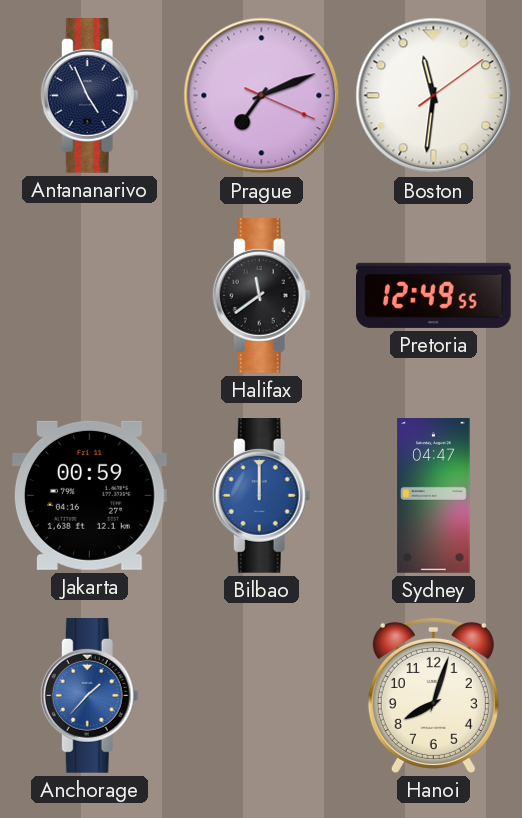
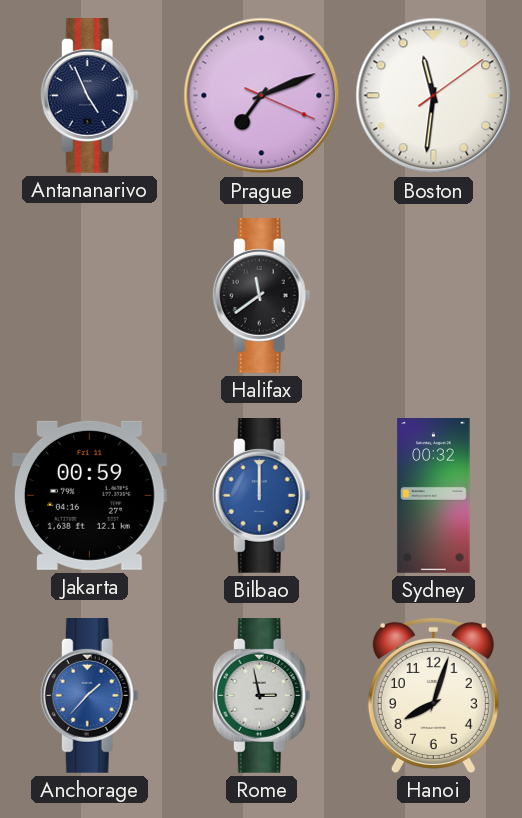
Pretoria: 12:49 -> none (434, 295)
Sydney: 04:47 -> 00:32 (434, 496)
Rome: none -> 2:58 (261, 696)
